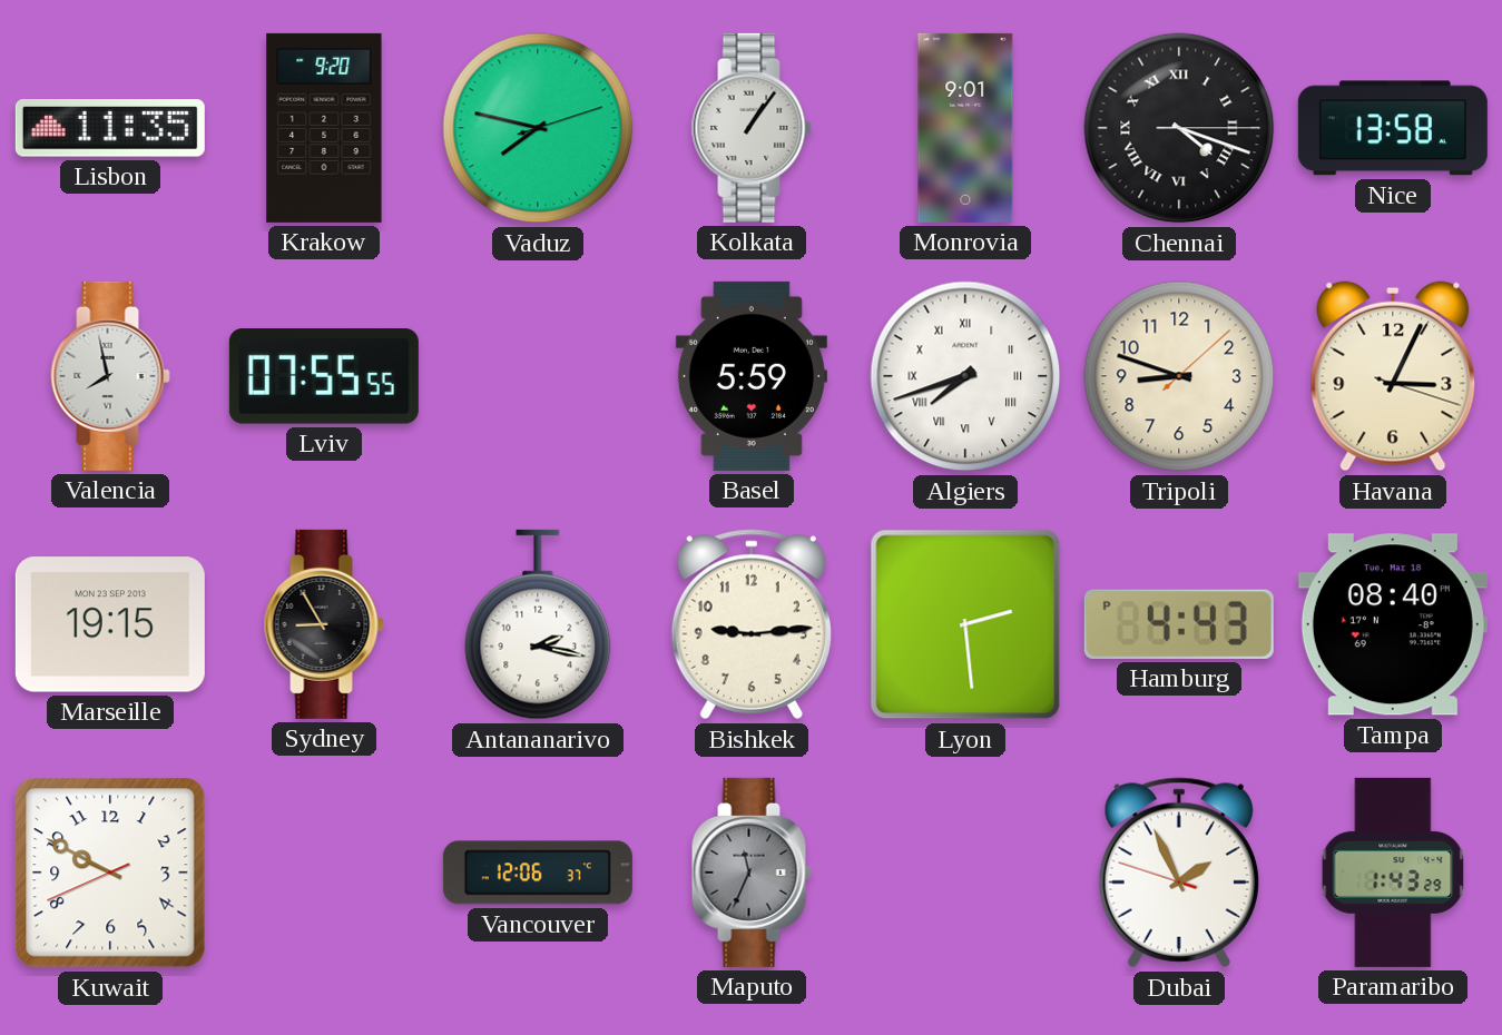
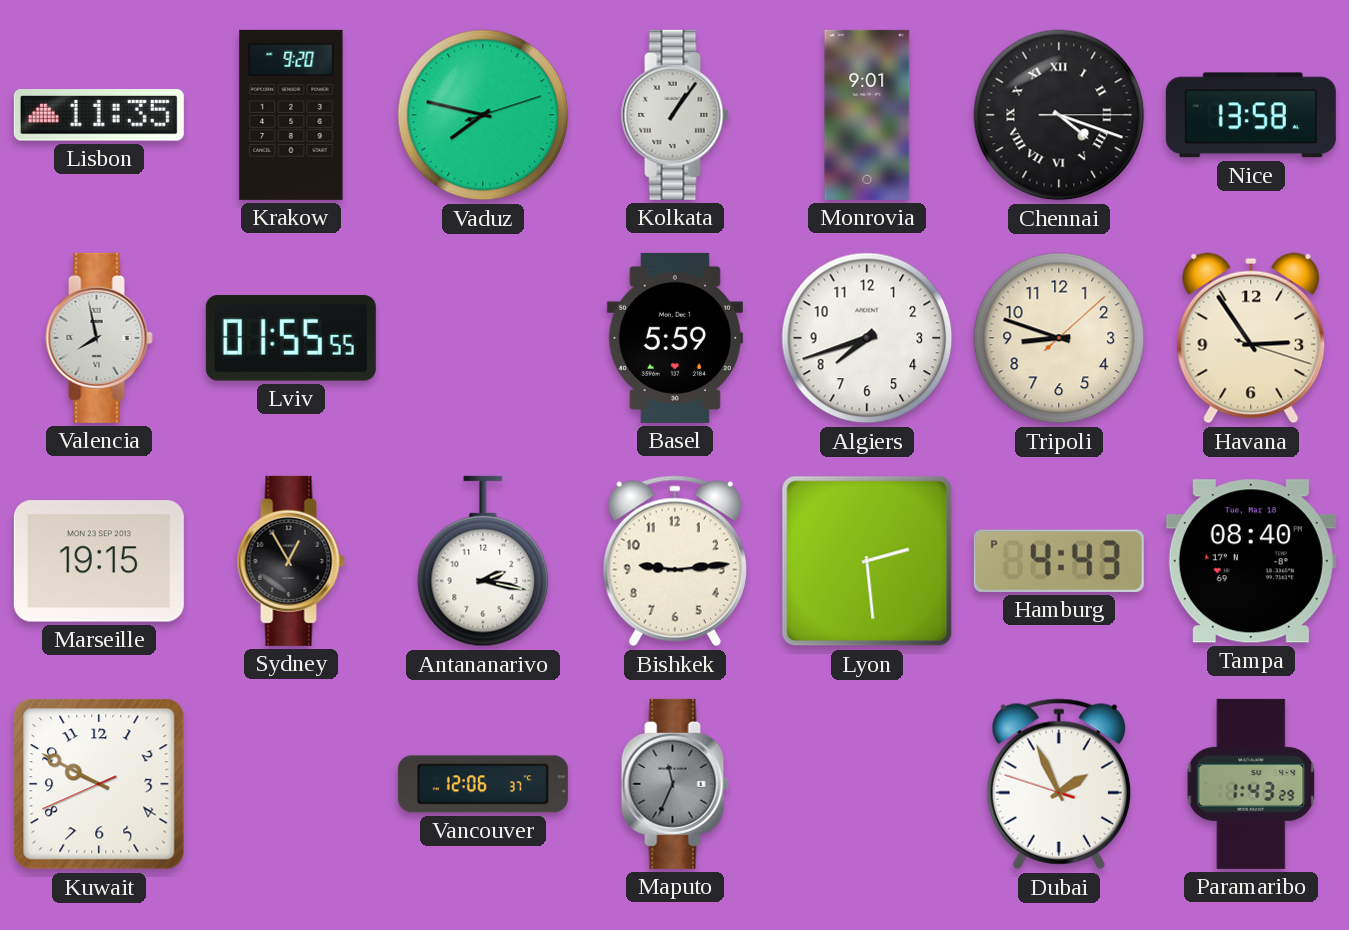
Lviv: 07:55 -> 01:55 (291, 338)
Algiers numerals: Roman -> Arabic (867, 338)
Havana: 3:04 -> 2:54 (1251, 338)
Sydney: 8:55 -> 12:55 (291, 561)
